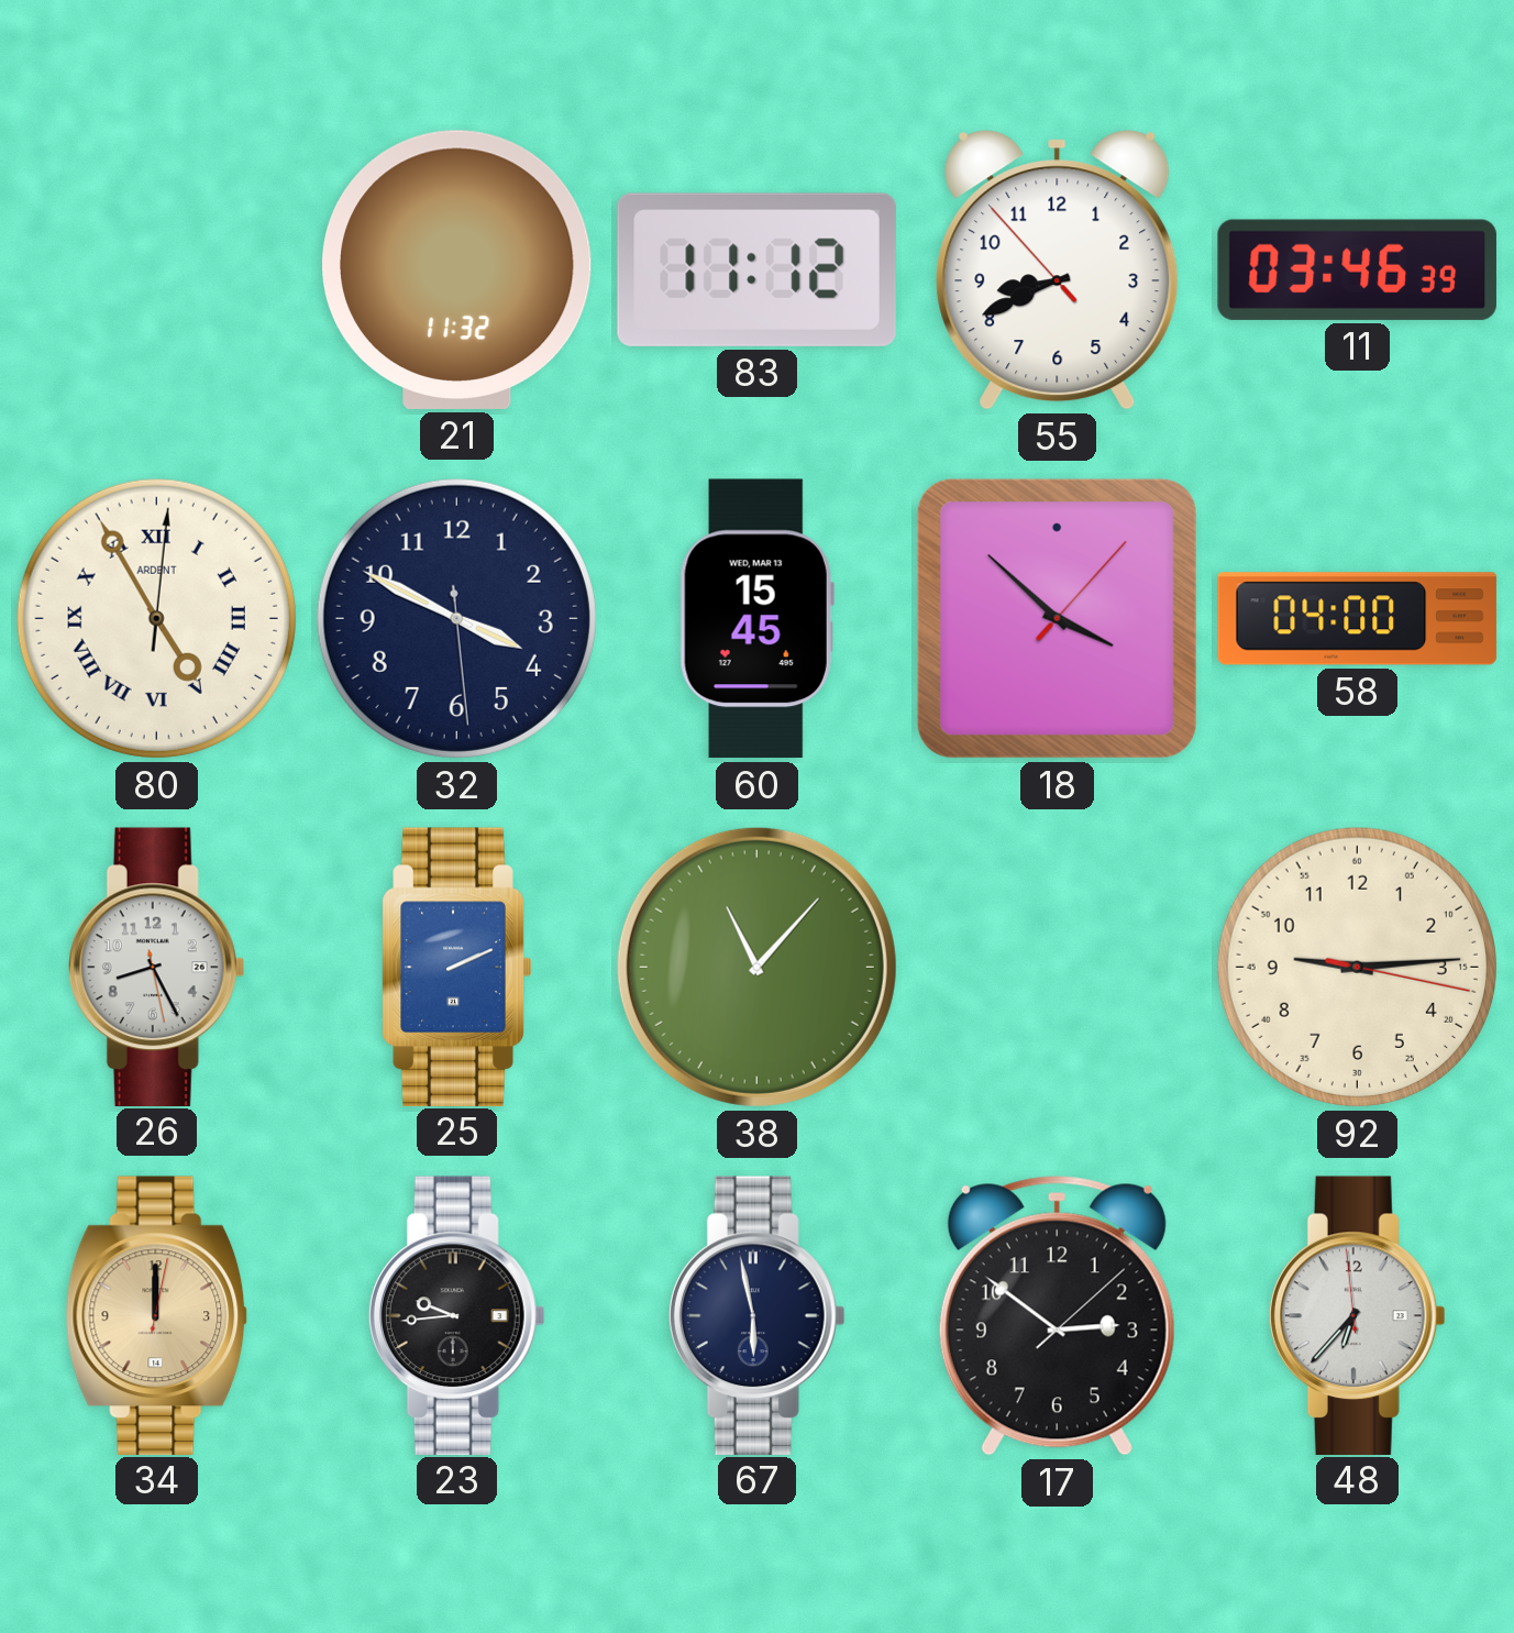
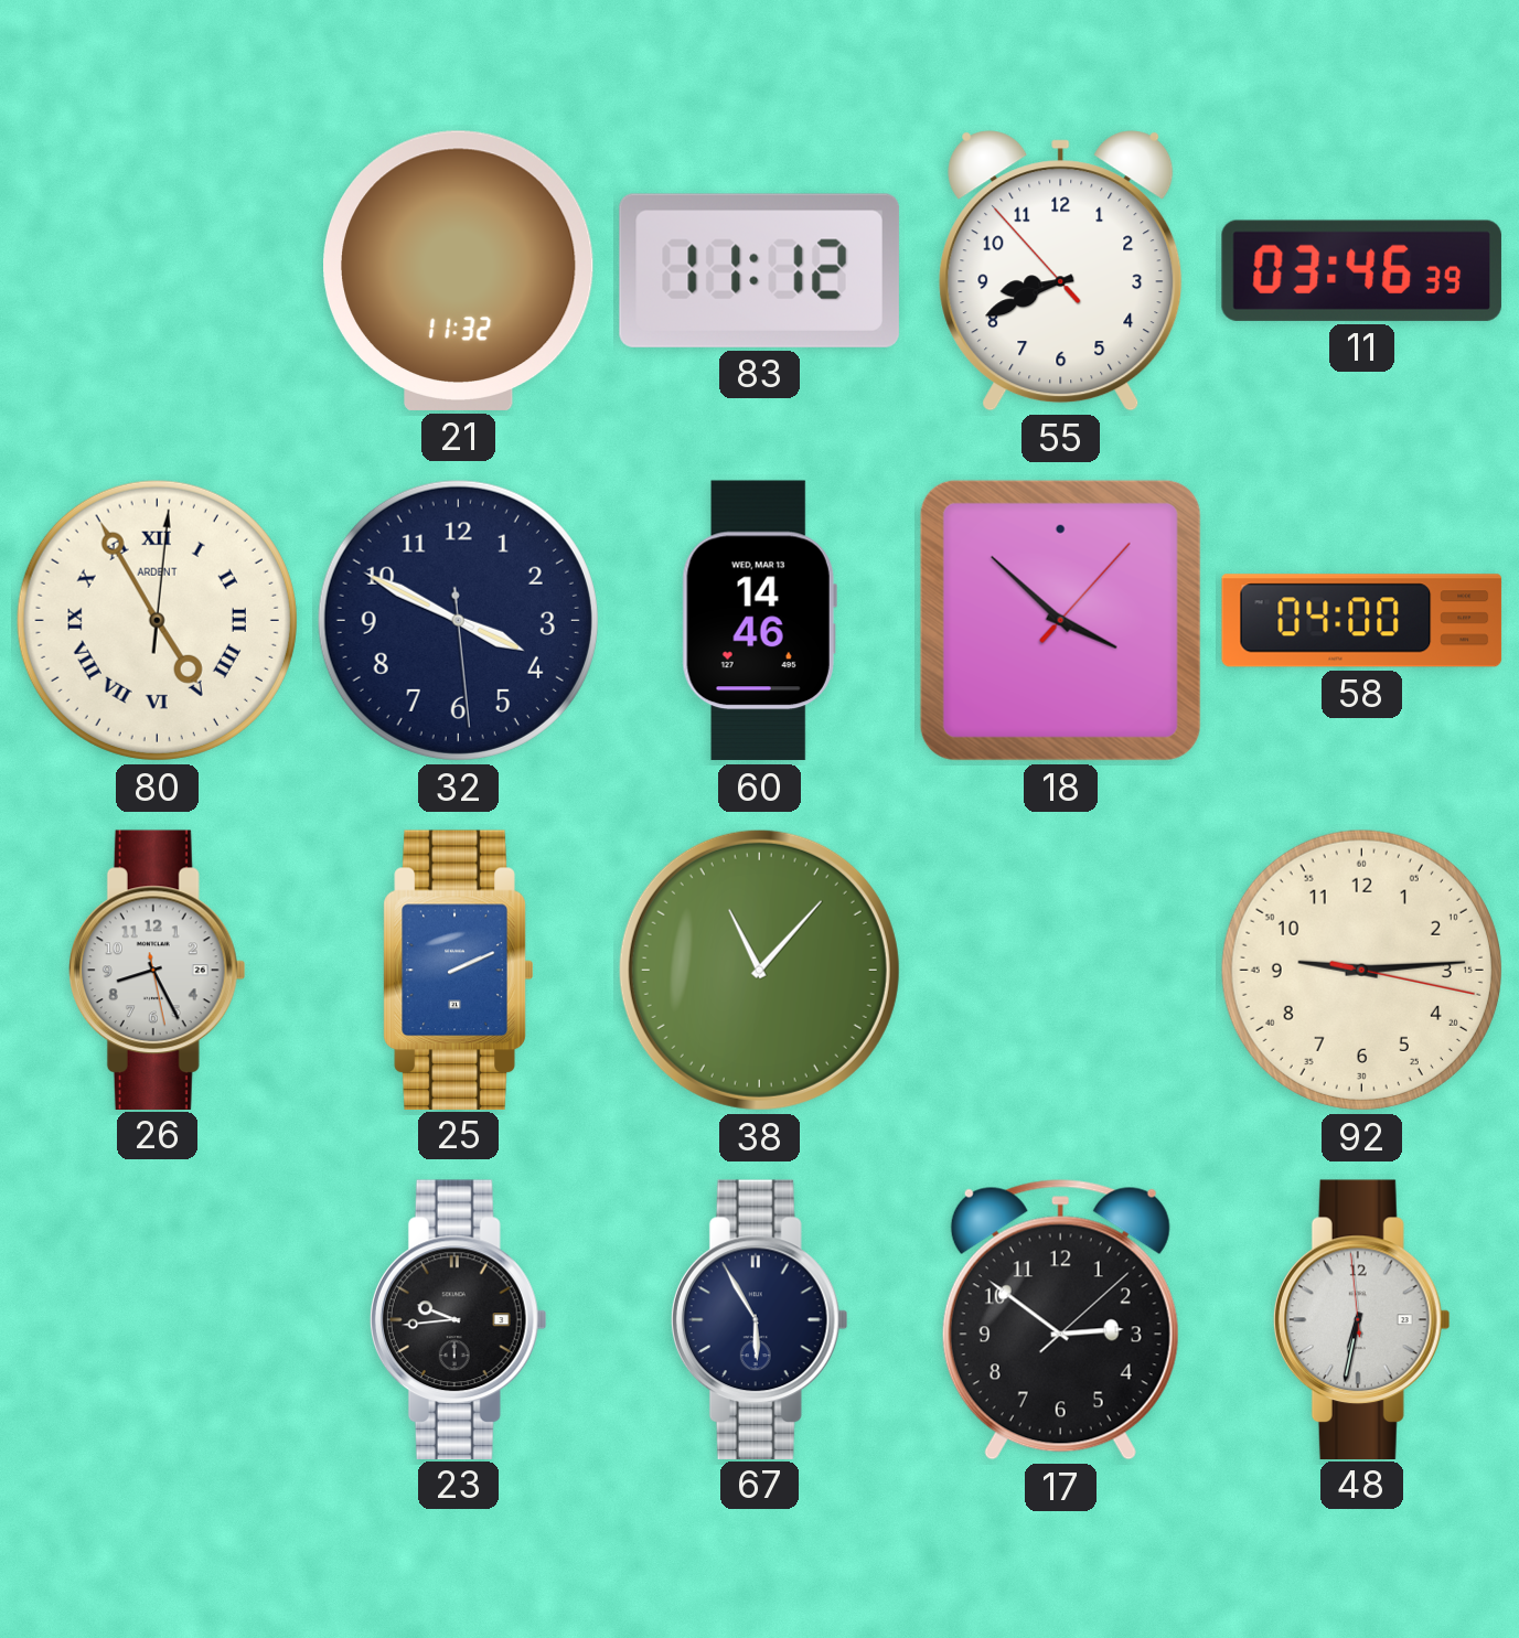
60: 15:45 -> 14:46 (759, 621)
34: 12:00 -> none (157, 1315)
67: 5:58 -> 5:55 (759, 1319)
48: 6:36 -> 6:31 (1361, 1319)
